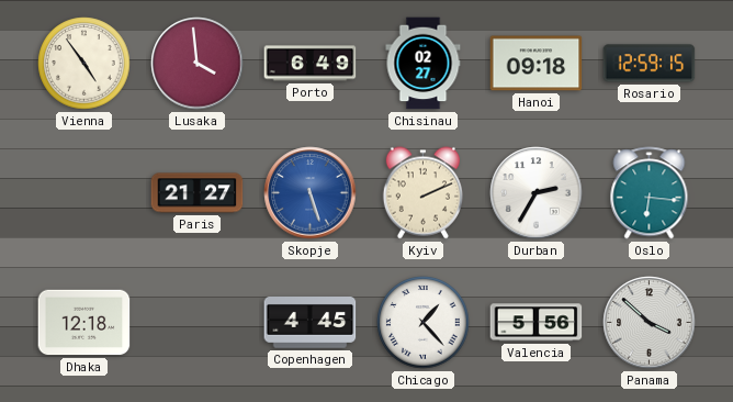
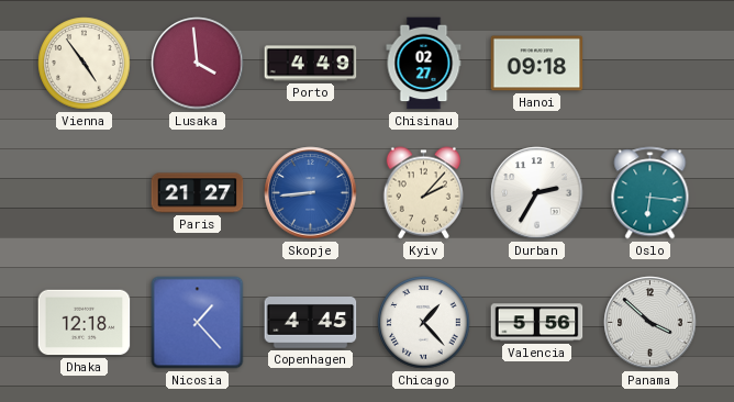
Porto: 6:49 -> 4:49 (311, 64)
Rosario: 12:59 -> none (650, 64)
Skopje: 5:27 -> 8:44 (311, 193)
Kyiv: 2:11 -> 2:07 (423, 193)
Nicosia: none -> 1:23 (198, 323)
